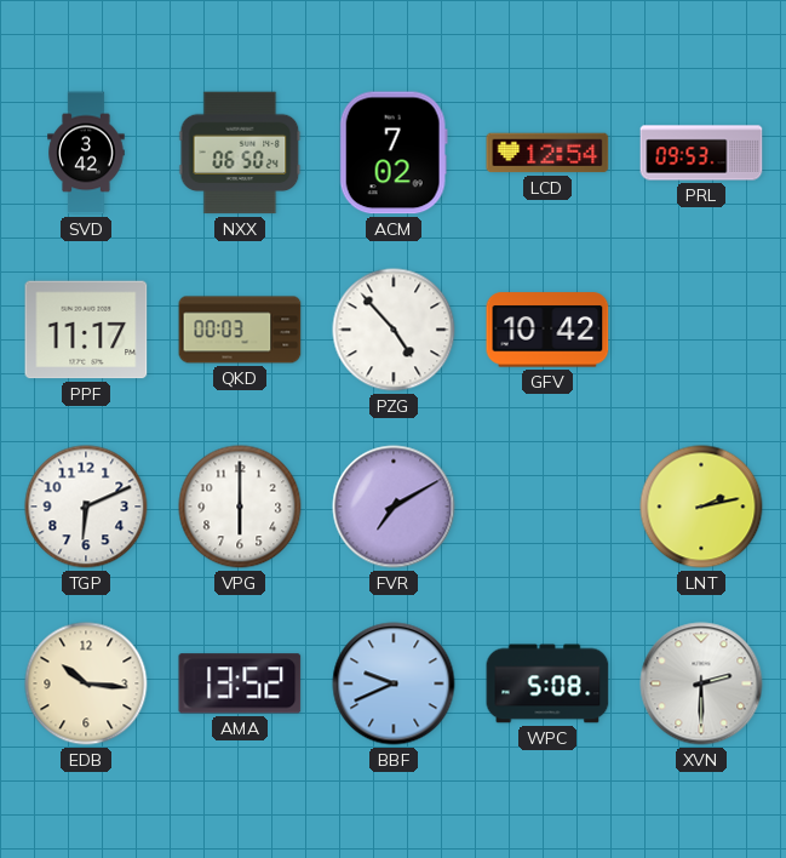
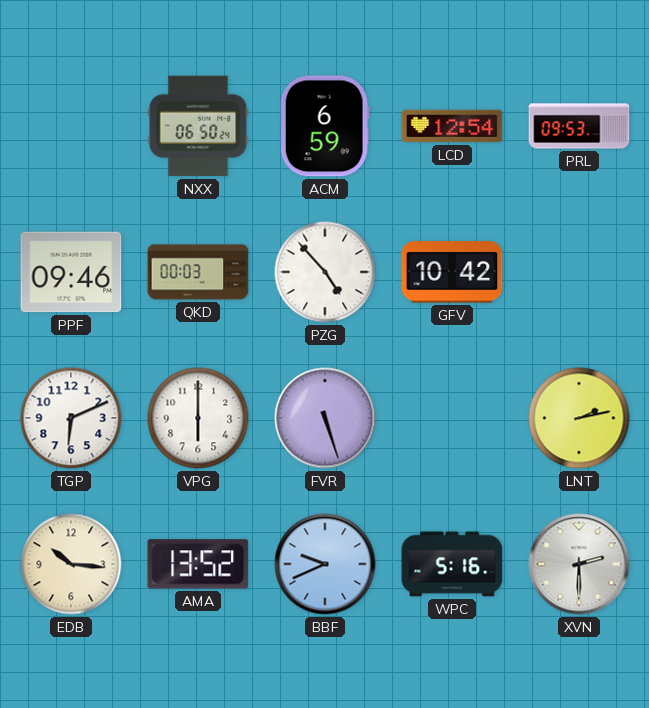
SVD: 3:42 -> none (86, 153)
ACM: 7:02 -> 6:59 (325, 126)
PPF: 11:17 -> 09:46 (71, 272)
FVR: 7:10 -> 5:27 (325, 418)
WPC: 5:08 -> 5:16 (452, 564)
